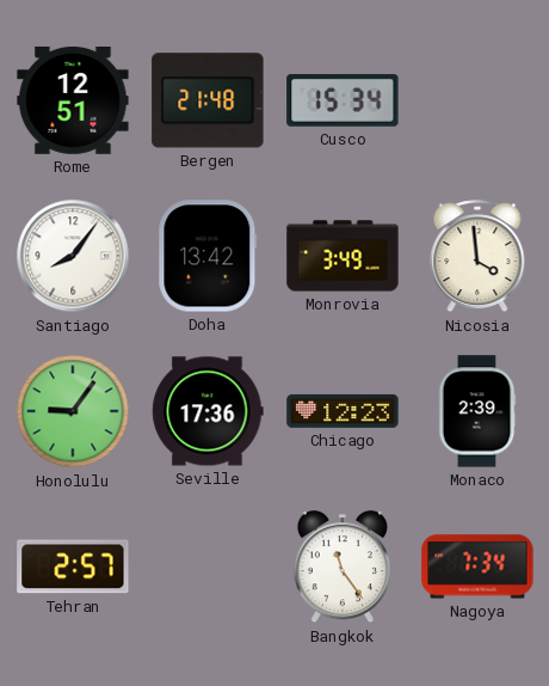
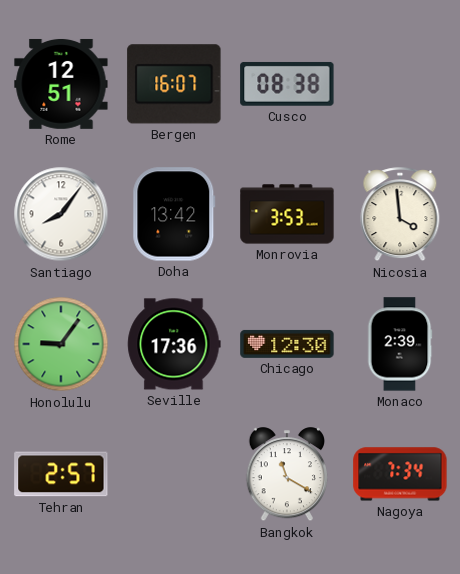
Bergen: 21:48 -> 16:07 (174, 84)
Cusco: 15:34 -> 08:38 (287, 84)
Monrovia: 3:49 -> 3:53 (287, 214)
Chicago: 12:23 -> 12:30 (287, 344)
Bangkok: 11:24 -> 11:20 (286, 475)
